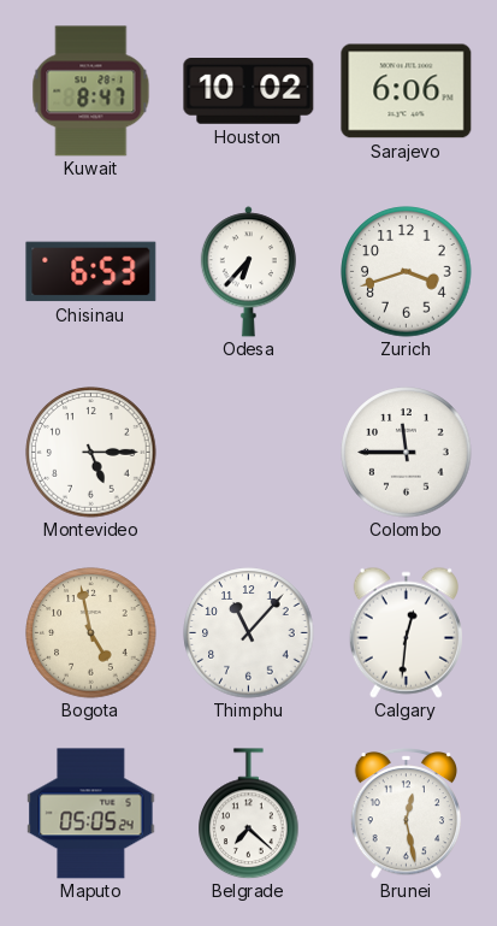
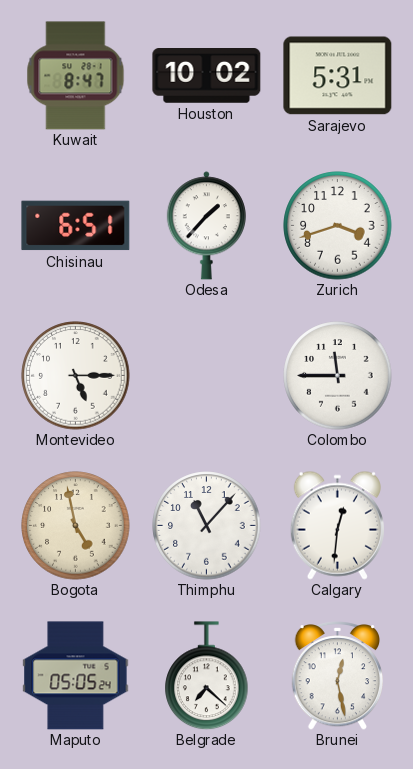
Sarajevo: 6:06 -> 5:31 (338, 76)
Chisinau: 6:53 -> 6:51 (76, 226)
Odesa: 6:37 -> 1:37 (206, 226)
